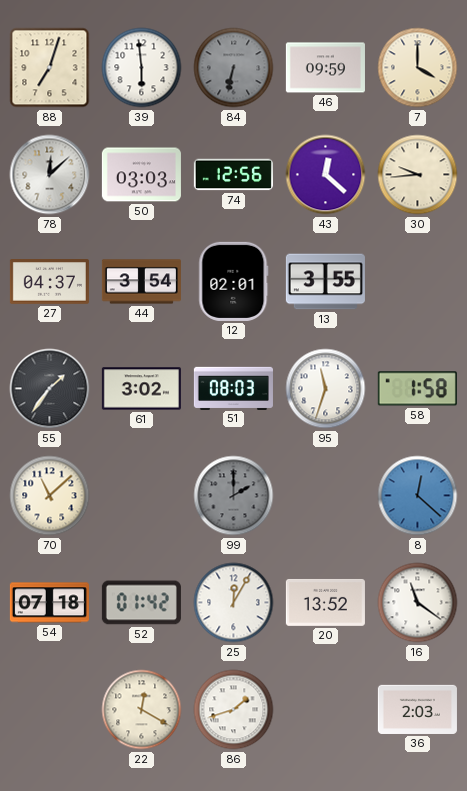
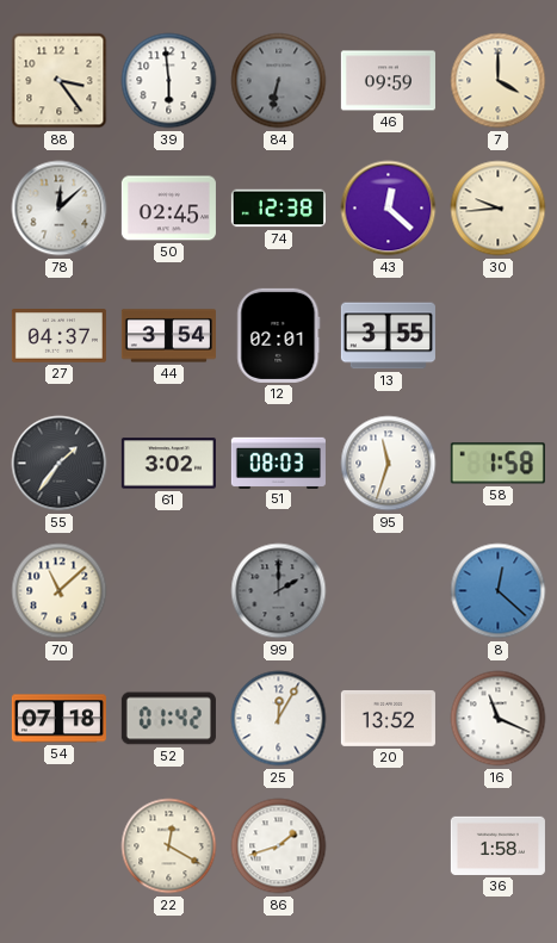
88: 7:03 -> 3:24 (60, 81)
50: 03:03 -> 02:45 (168, 209)
74: 12:56 -> 12:38 (278, 209)
16: 11:21 -> 11:19 (499, 719)
36: 2:03 -> 1:58 (497, 845)
